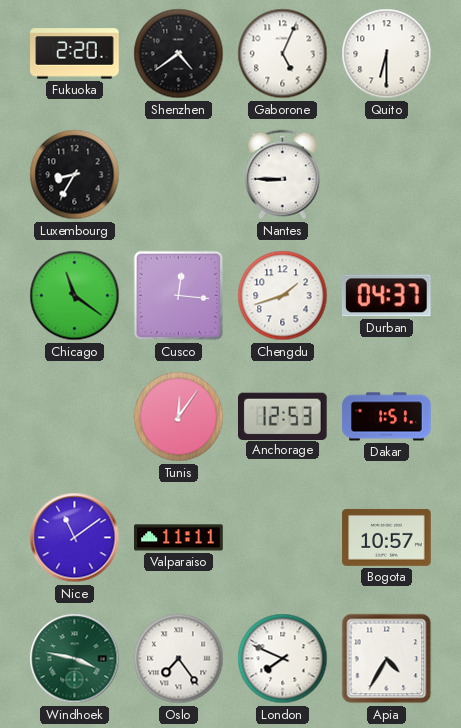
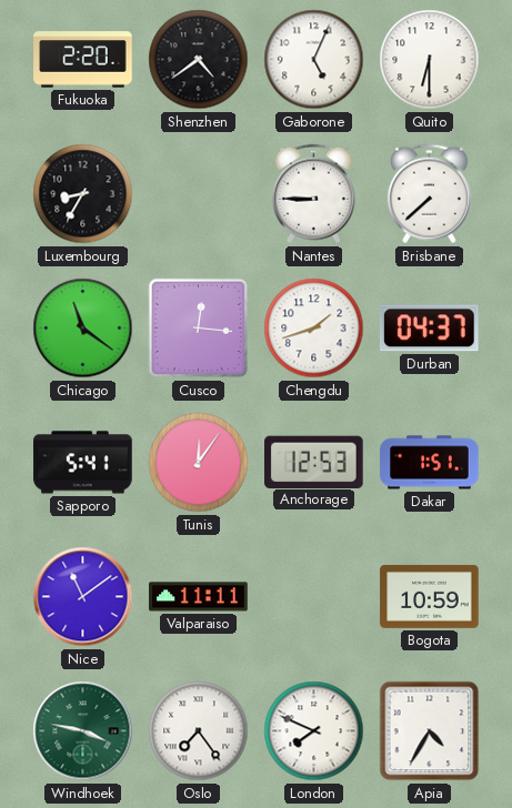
Brisbane: none -> 7:38 (429, 194)
Sapporo: none -> 5:41 (83, 463)
Bogota: 10:57 -> 10:59 (430, 596)
